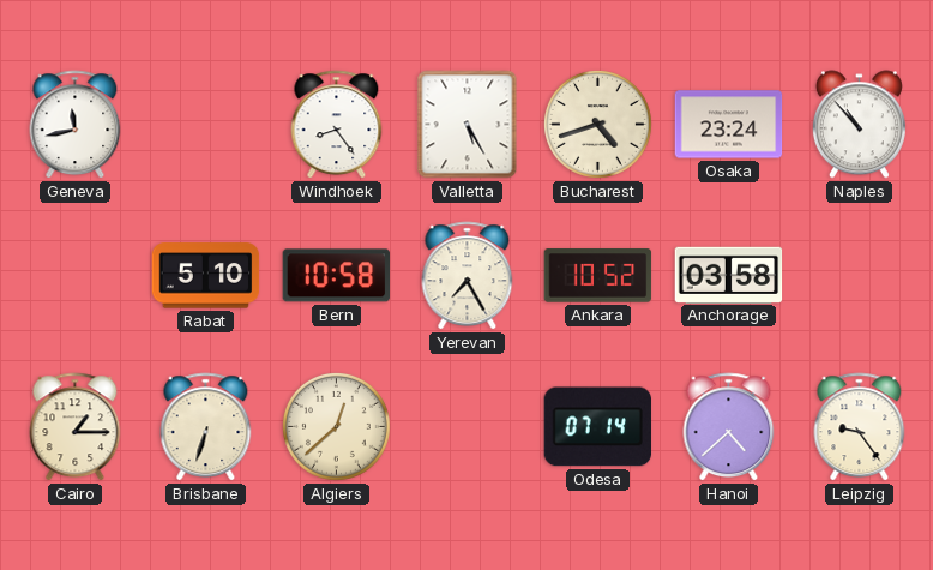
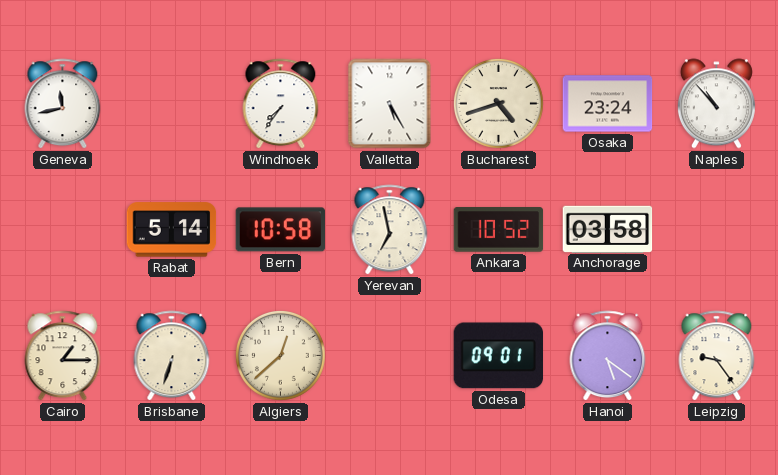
Windhoek: 8:24 -> 7:36 (281, 104)
Rabat: 5:10 -> 5:14 (172, 230)
Yerevan: 7:25 -> 6:58 (390, 230)
Odesa: 07:14 -> 09:01 (498, 356)
Hanoi: 4:38 -> 5:21 (608, 356)
